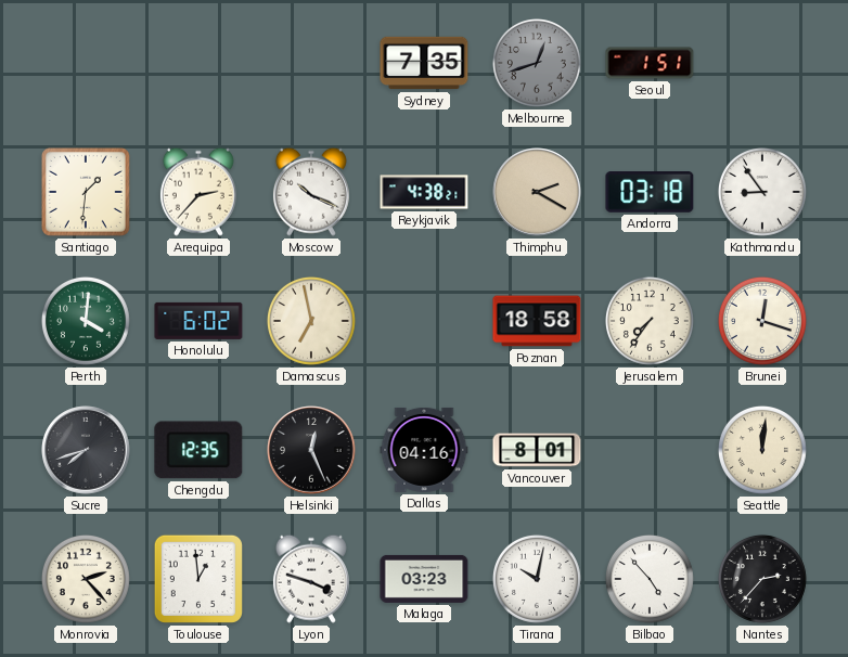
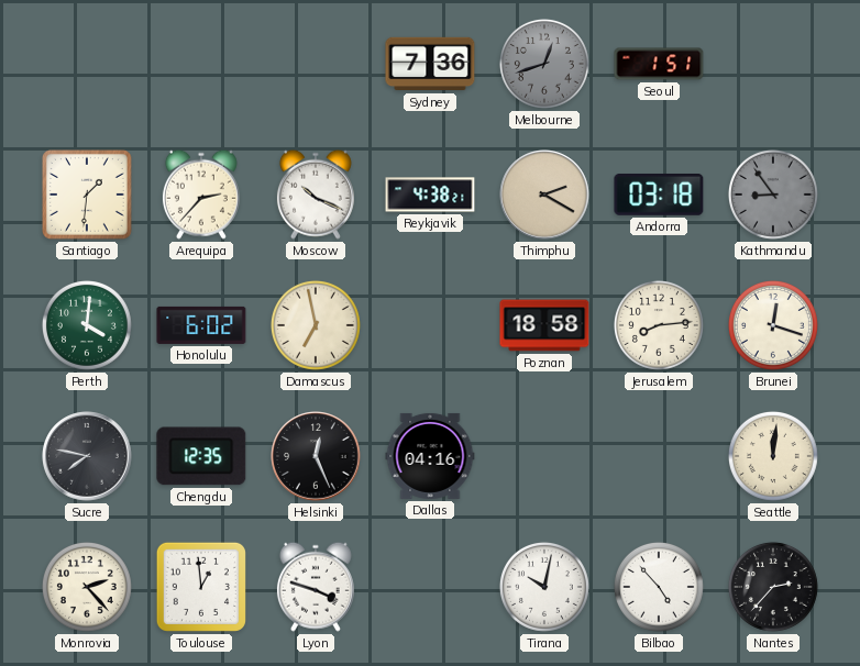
Sydney: 7:35 -> 7:36 (430, 64)
Kathmandu dial: white -> grey (773, 195)
Jerusalem: 7:36 -> 8:14 (659, 325)
Sucre: 7:42 -> 7:47 (87, 456)
Vancouver: 8:01 -> none (537, 450)
Malaga: 03:23 -> none (424, 579)
